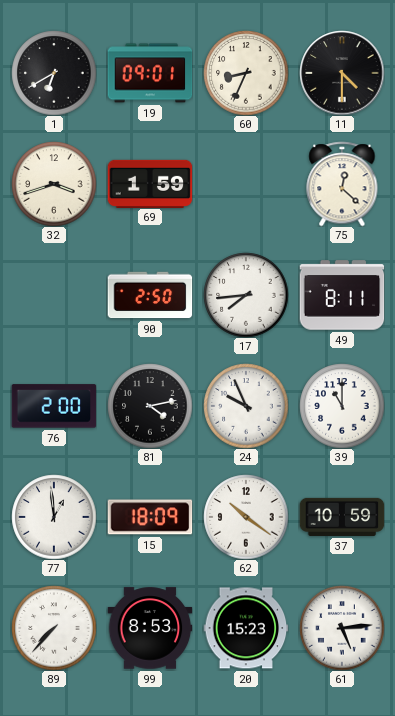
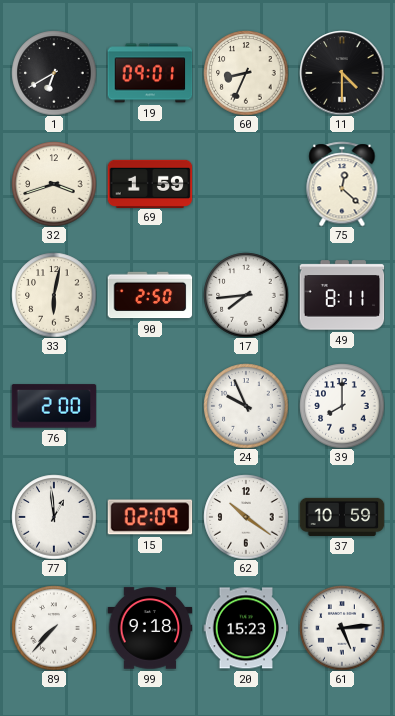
33: none -> 6:02 (54, 295)
81: 4:13 -> none (150, 406)
39: 11:00 -> 8:00 (342, 406)
15: 18:09 -> 02:09 (150, 517)
99: 8:53 -> 9:18 (150, 628)
